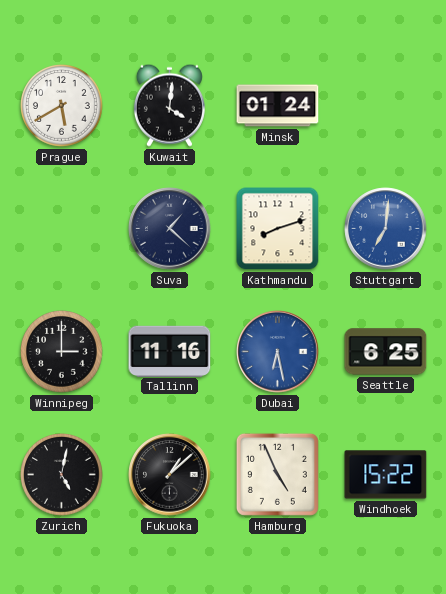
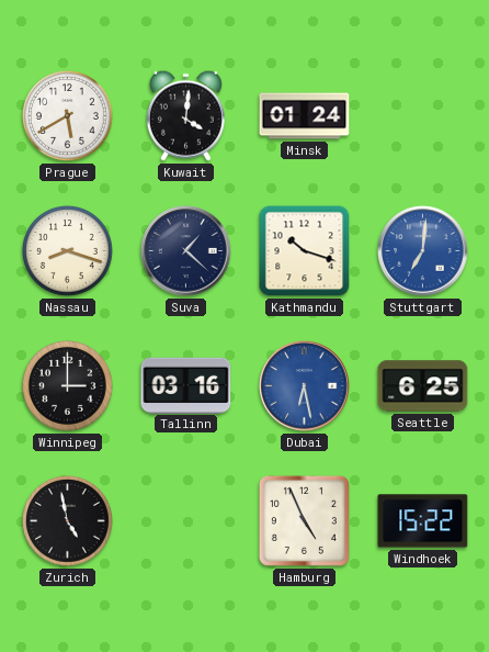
Nassau: none -> 8:18 (68, 251)
Kathmandu: 8:12 -> 10:18 (305, 251)
Tallinn: 11:16 -> 03:16 (186, 385)
Zurich: 5:02 -> 4:58 (68, 521)
Fukuoka: 1:08 -> none (170, 475)
